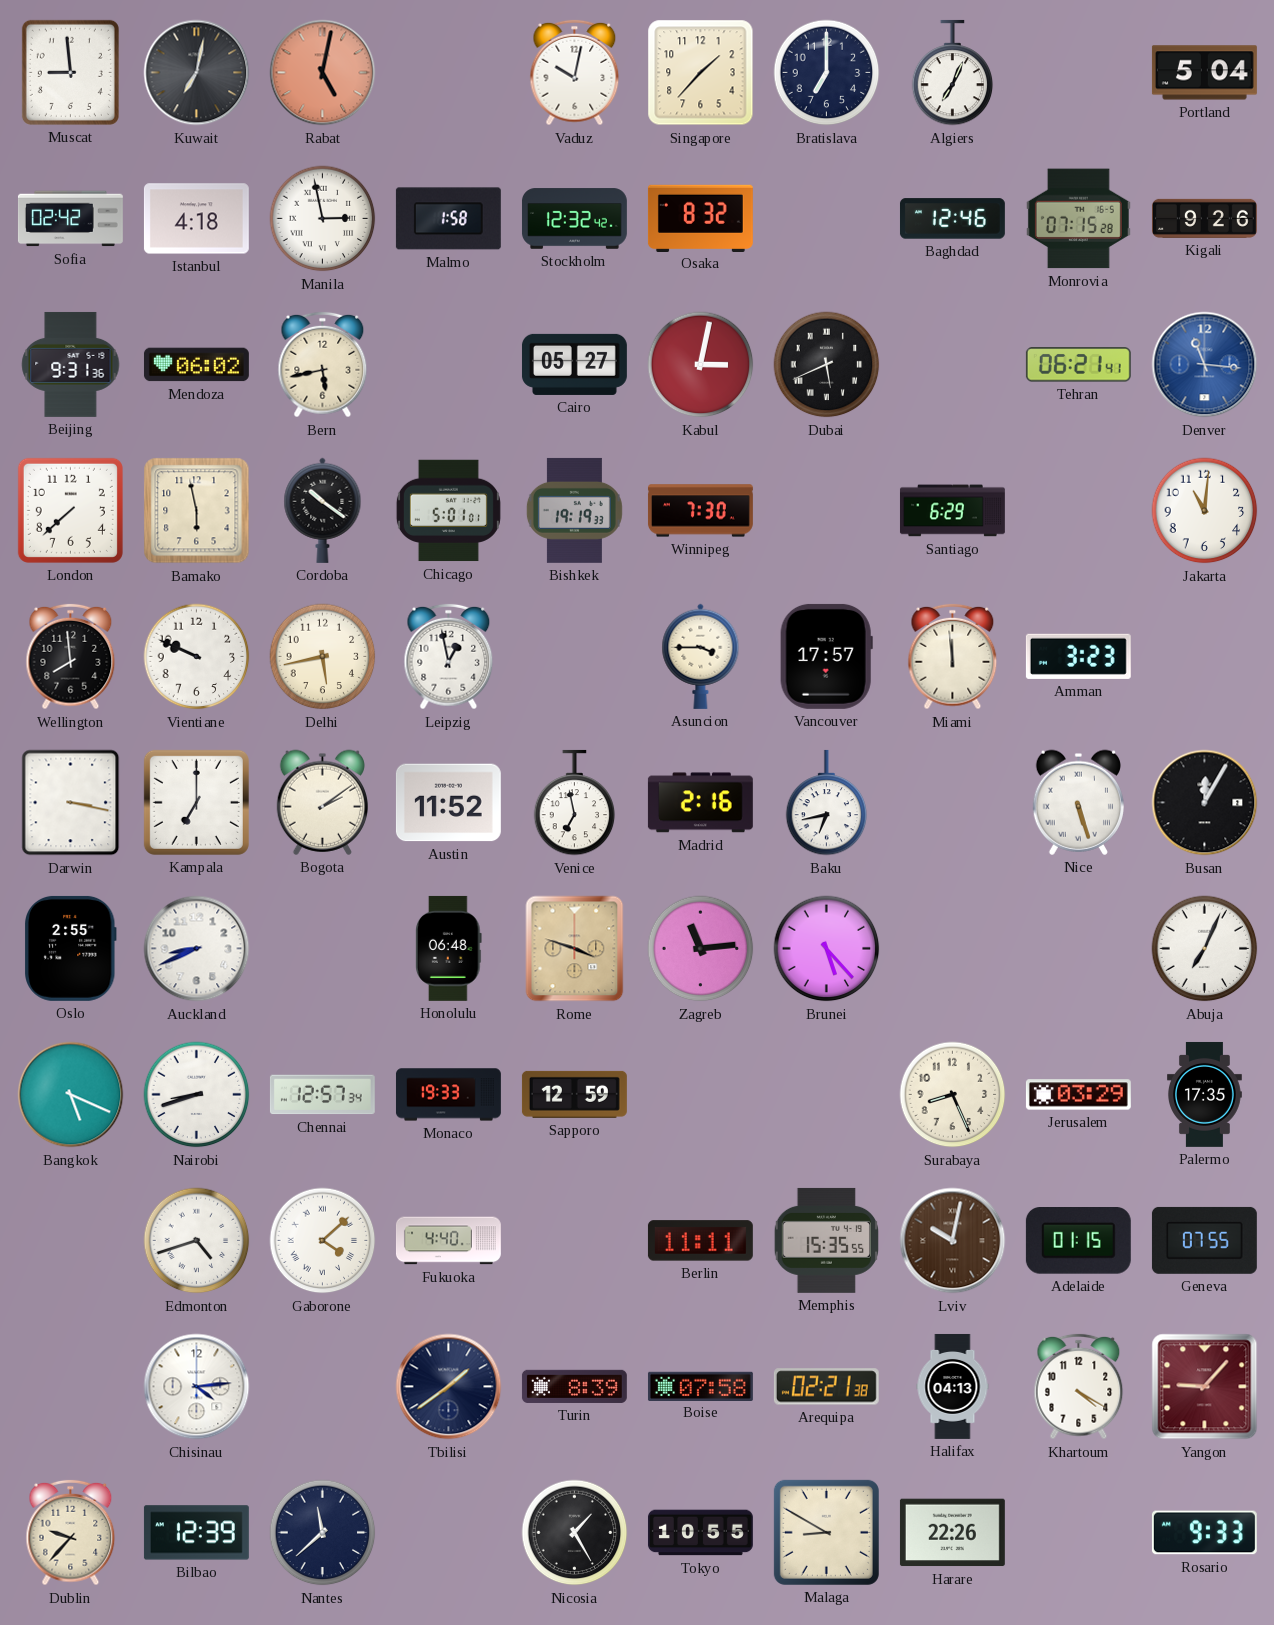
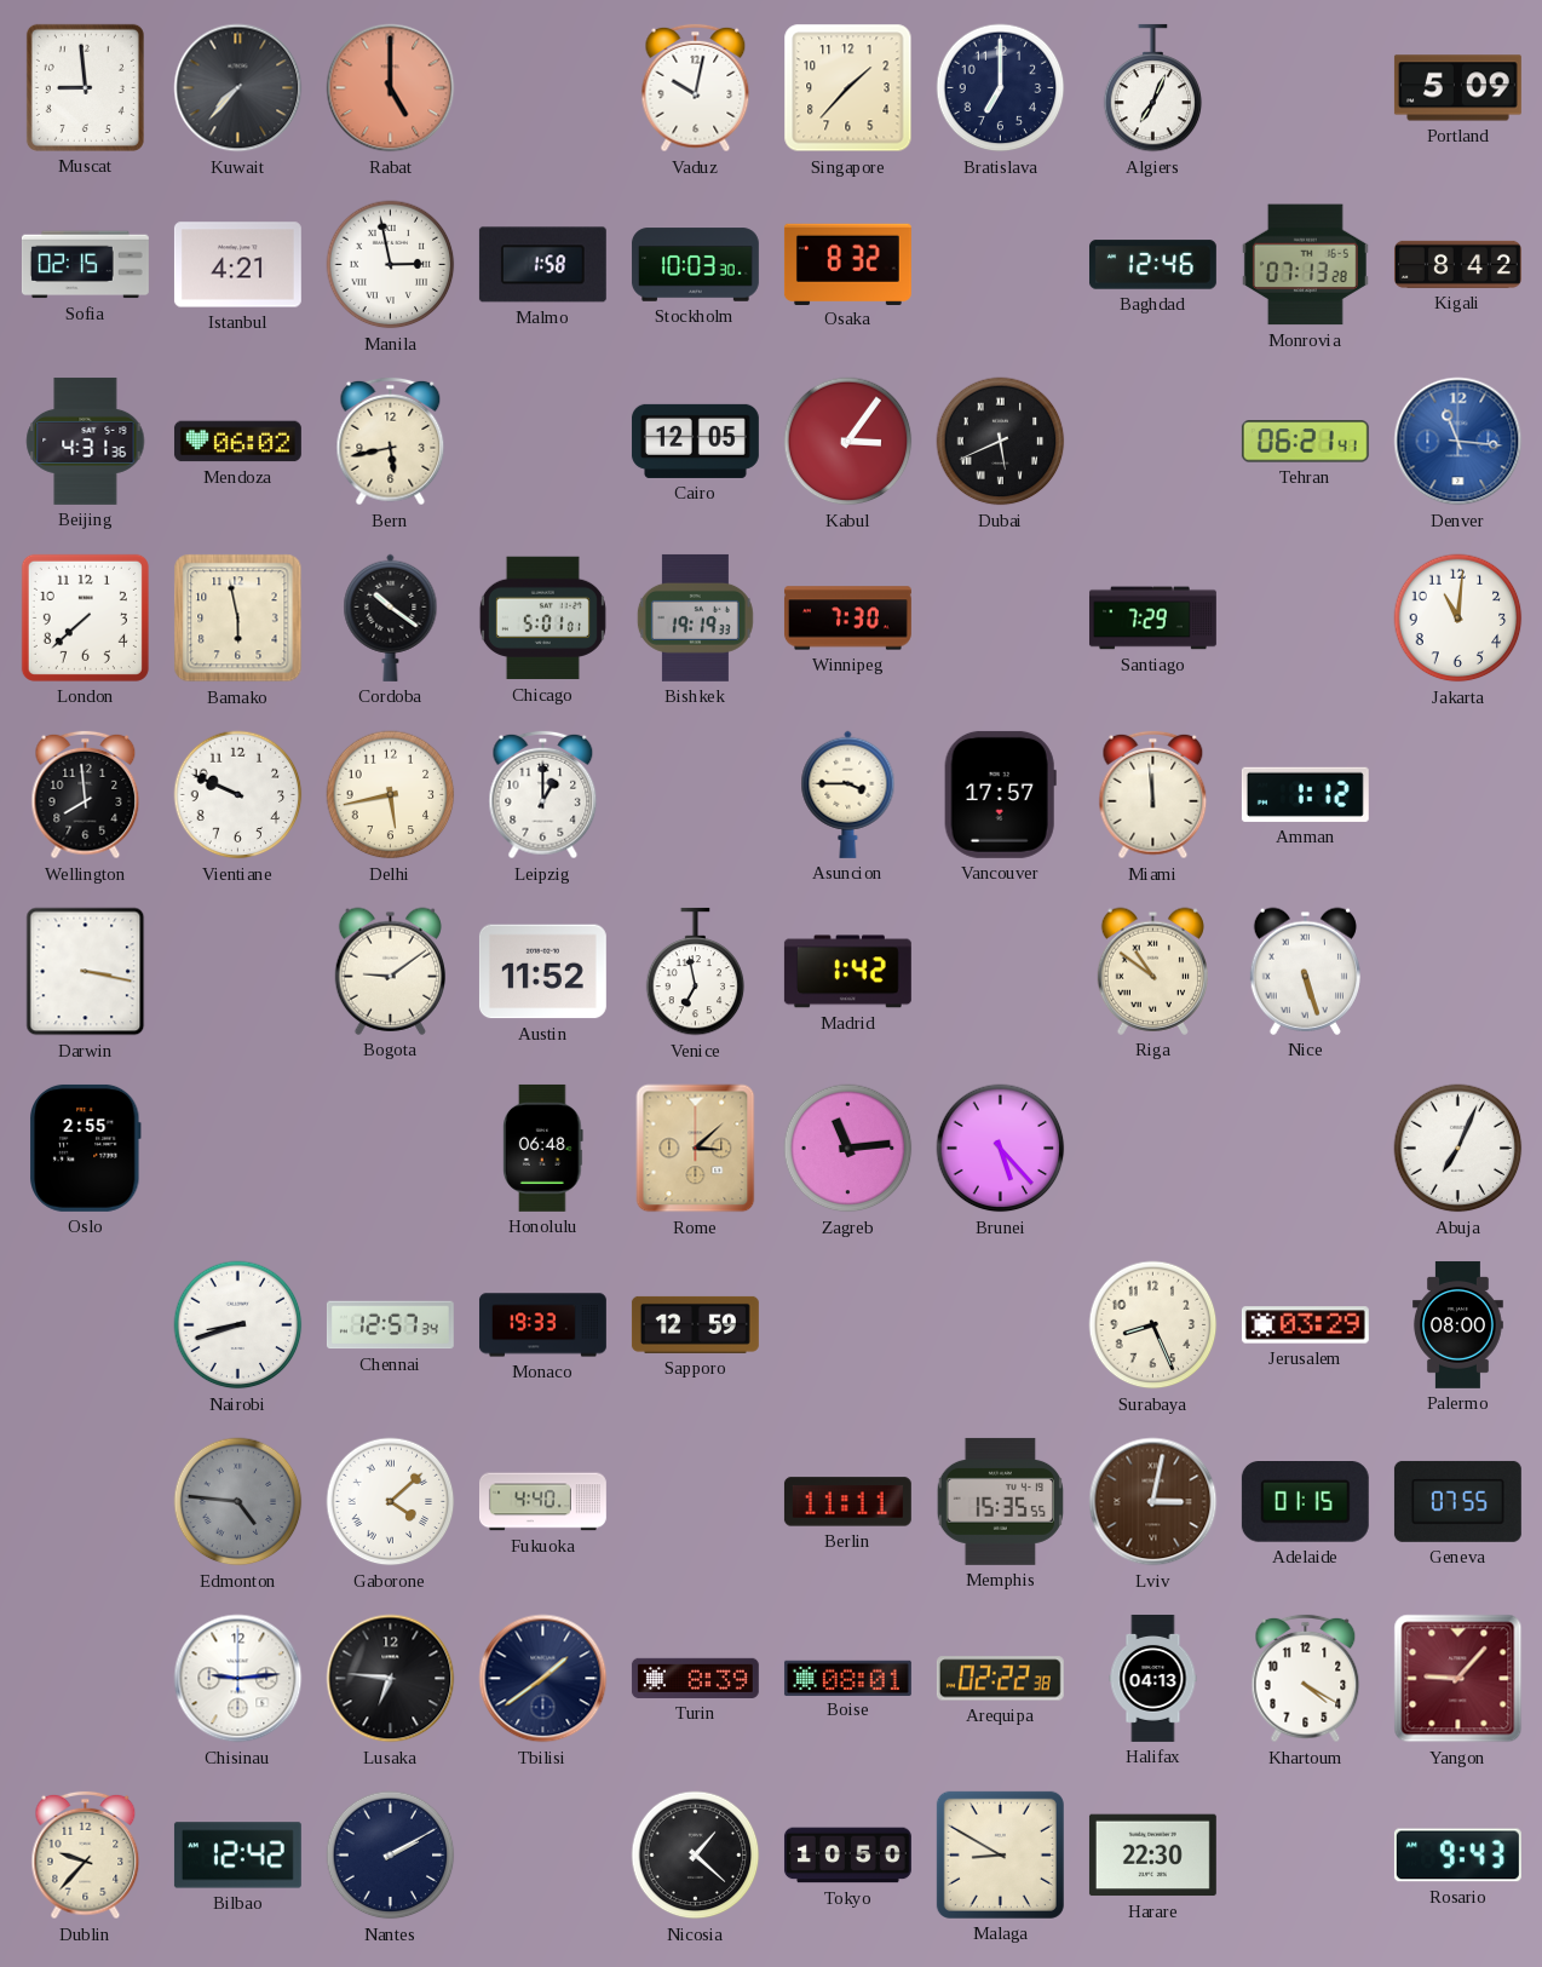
Kuwait: 7:02 -> 7:37 (238, 88)
Rabat: 5:02 -> 5:00 (391, 88)
Portland: 5:04 -> 5:09 (1457, 88)
Sofia: 02:42 -> 02:15 (85, 265)
Istanbul: 4:18 -> 4:21 (237, 265)
Stockholm: 12:32 -> 10:03 (695, 265)
Monrovia: 07:15 -> 07:13 (1305, 265)
Kigali: 9:26 -> 8:42 (1457, 264)
Beijing: 9:31 -> 4:31 (86, 441)
Cairo: 05:27 -> 12:05 (695, 441)
Kabul: 3:02 -> 3:06 (848, 442)
Santiago: 6:29 -> 7:29 (1152, 619)
Leipzig: 12:58 -> 1:00 (543, 795)
Amman: 3:23 -> 1:12 (1305, 794)
Kampala: 7:00 -> none (196, 802)
Bogota: 2:09 -> 9:09 (390, 971)
Madrid: 2:16 -> 1:42 (847, 972)
Baku: 6:43 -> none (827, 803)
Riga: none -> 10:51 (1152, 971)
Busan: 12:05 -> none (1205, 803)
Auckland: 8:41 -> none (197, 949)
Rome: 3:48 -> 3:08 (696, 1149)
Bangkok: 5:19 -> none (71, 1095)
Palermo: 17:35 -> 08:00 (1458, 1324)
Edmonton: 4:42 -> 4:46 (238, 1502)
Edmonton dial: white -> grey (238, 1502)
Lviv: 10:02 -> 3:02 (1153, 1502)
Chisinau: 4:14 -> 9:14 (238, 1679)
Lusaka: none -> 6:46 (391, 1679)
Boise: 07:58 -> 08:01 (847, 1678)
Arequipa: 02:21 -> 02:22 (1000, 1679)
Bilbao: 12:39 -> 12:42 (237, 1856)
Nantes: 11:38 -> 2:10 (391, 1856)
Nicosia: 1:25 -> 1:22 (696, 1856)
Tokyo: 10:55 -> 10:50 (847, 1856)
Harare: 22:26 -> 22:30 (1152, 1856)
Rosario: 9:33 -> 9:43 (1457, 1856)
